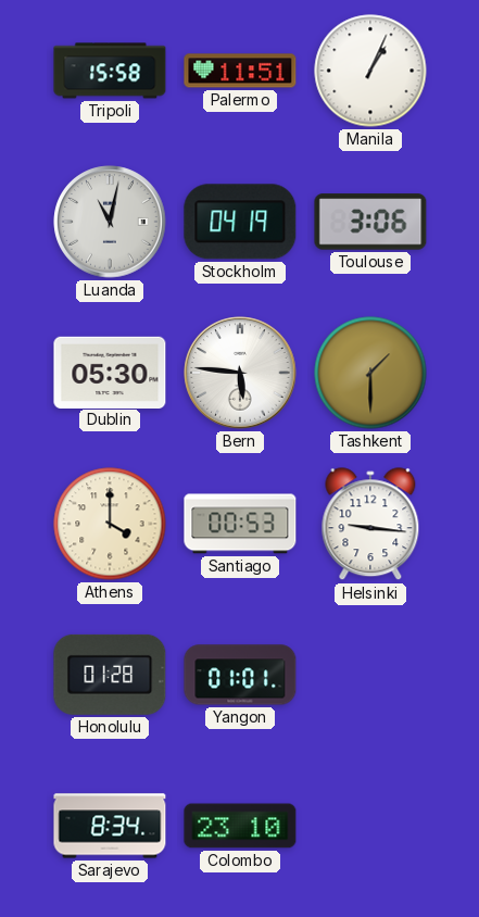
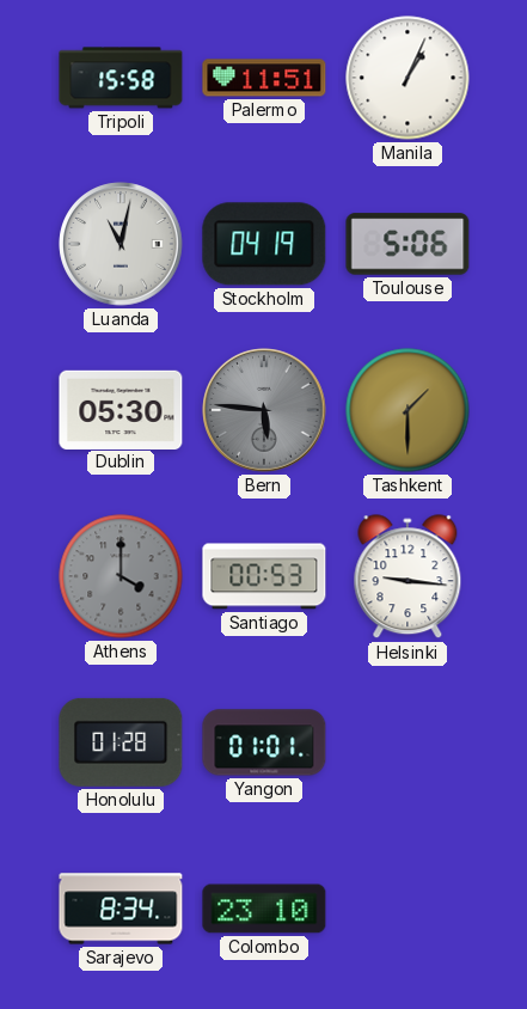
Toulouse: 3:06 -> 5:06 (407, 244)
Bern dial: white -> grey (264, 410)
Athens dial: cream -> grey (121, 576)
